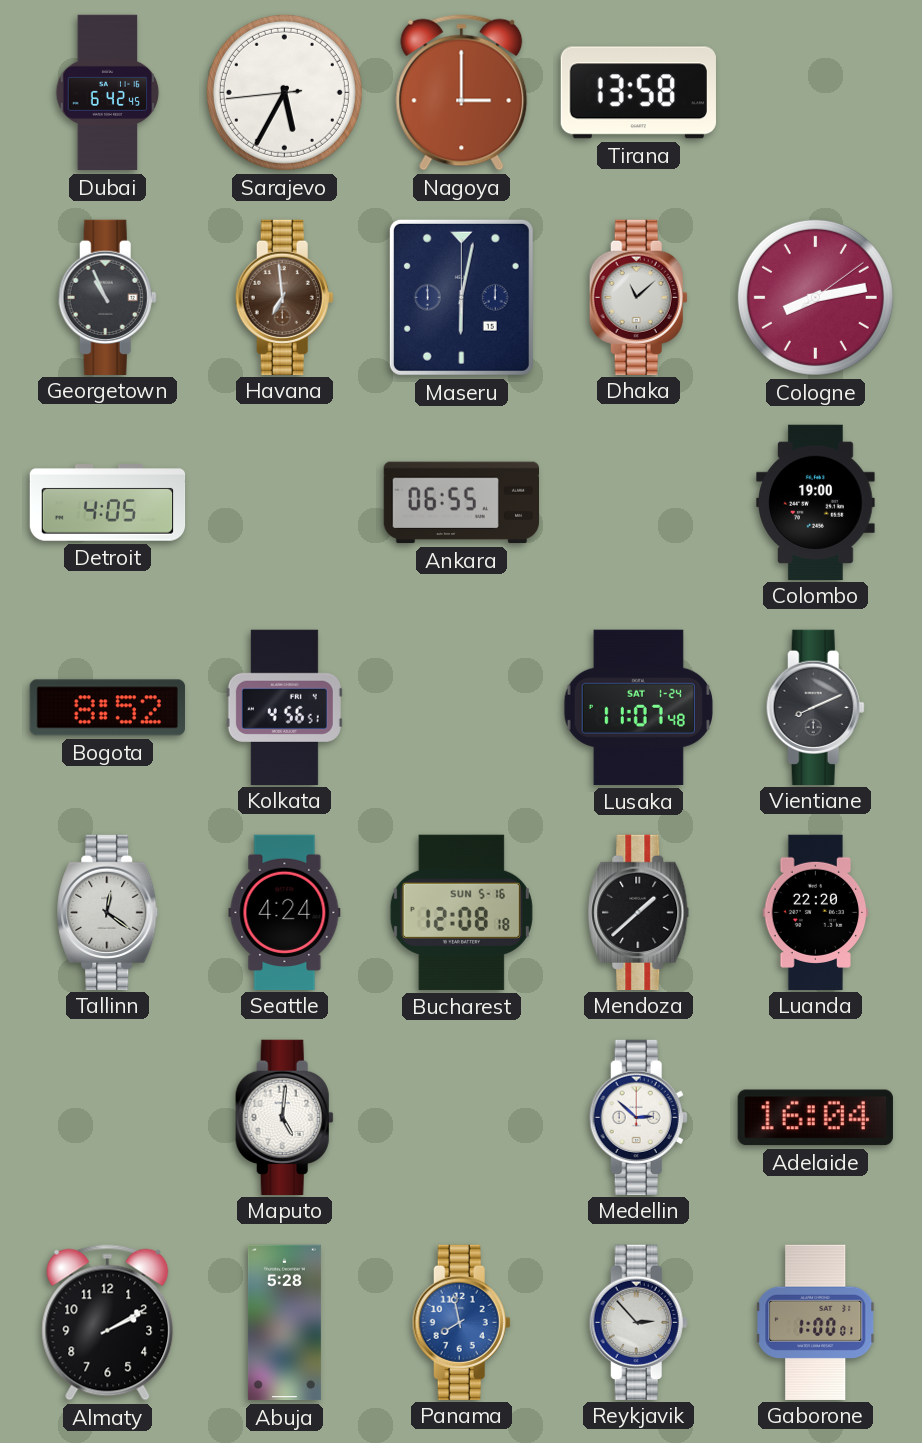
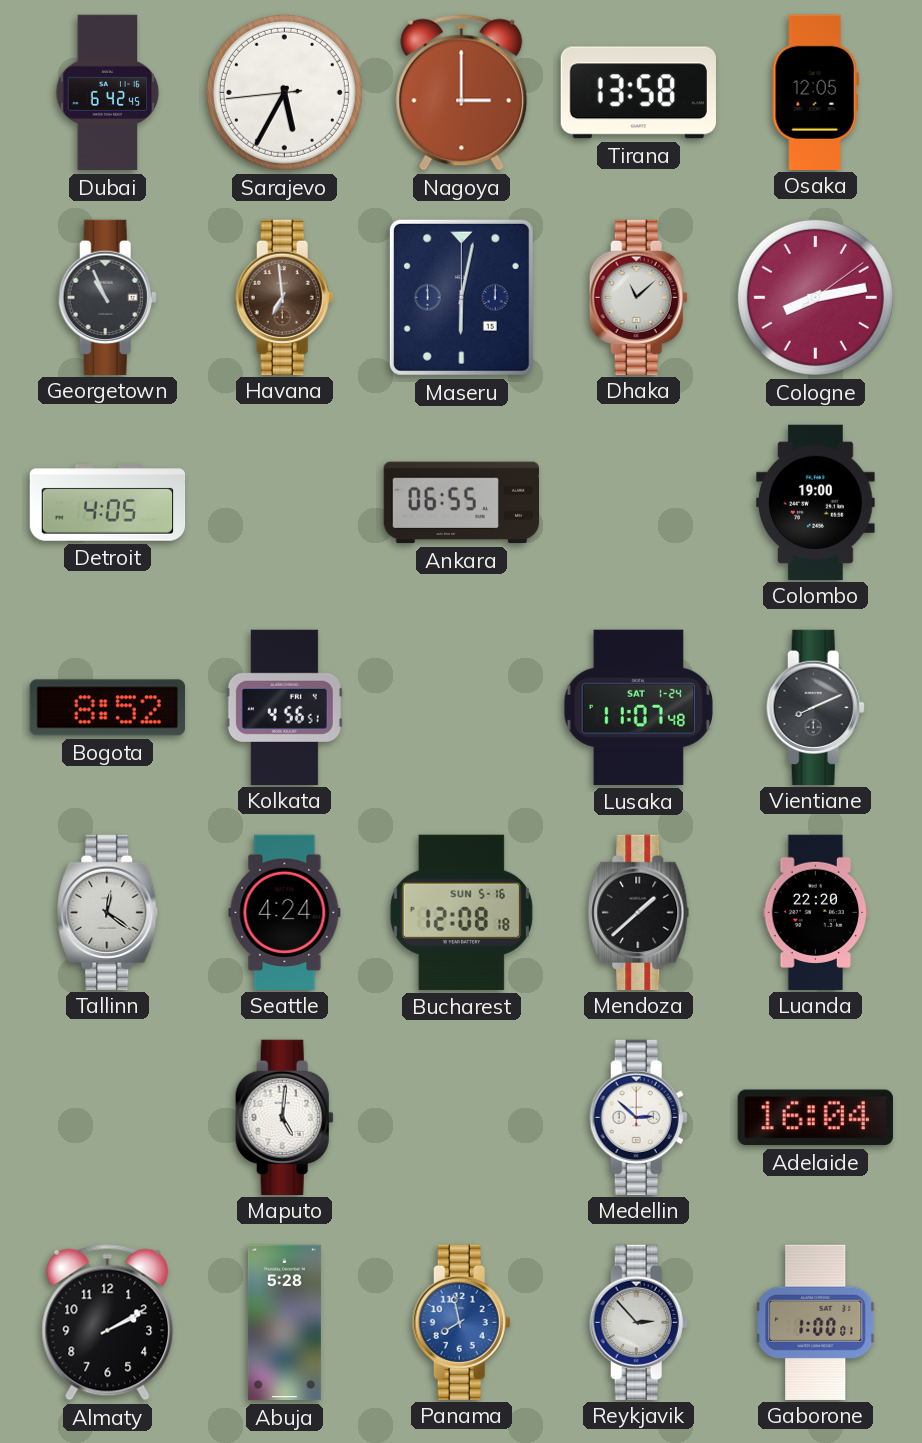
Osaka: none -> 12:05 (815, 92)
